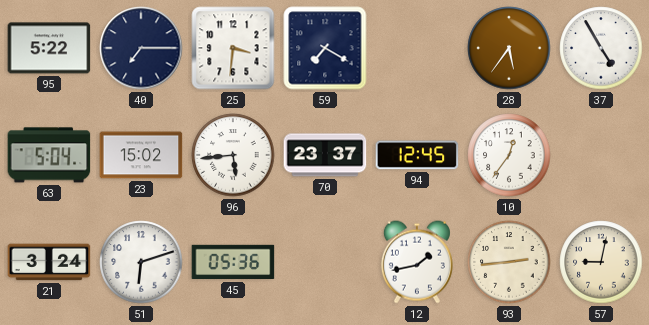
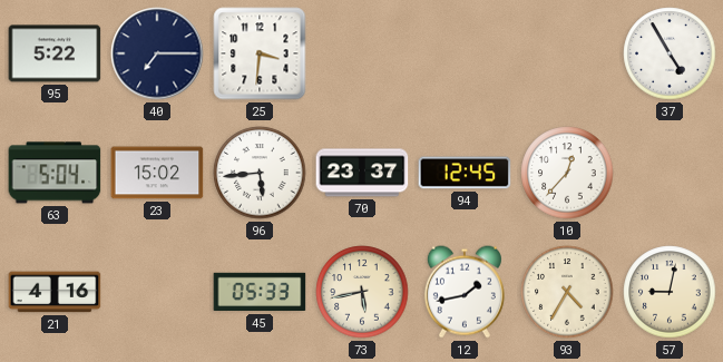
59: 7:20 -> none (325, 48)
28: 5:36 -> none (509, 48)
10: 12:36 -> 12:37 (567, 173)
21: 3:24 -> 4:16 (55, 292)
51: 6:12 -> none (141, 262)
45: 05:36 -> 05:33 (260, 292)
73: none -> 5:43 (362, 292)
93: 2:44 -> 4:35 (567, 292)
